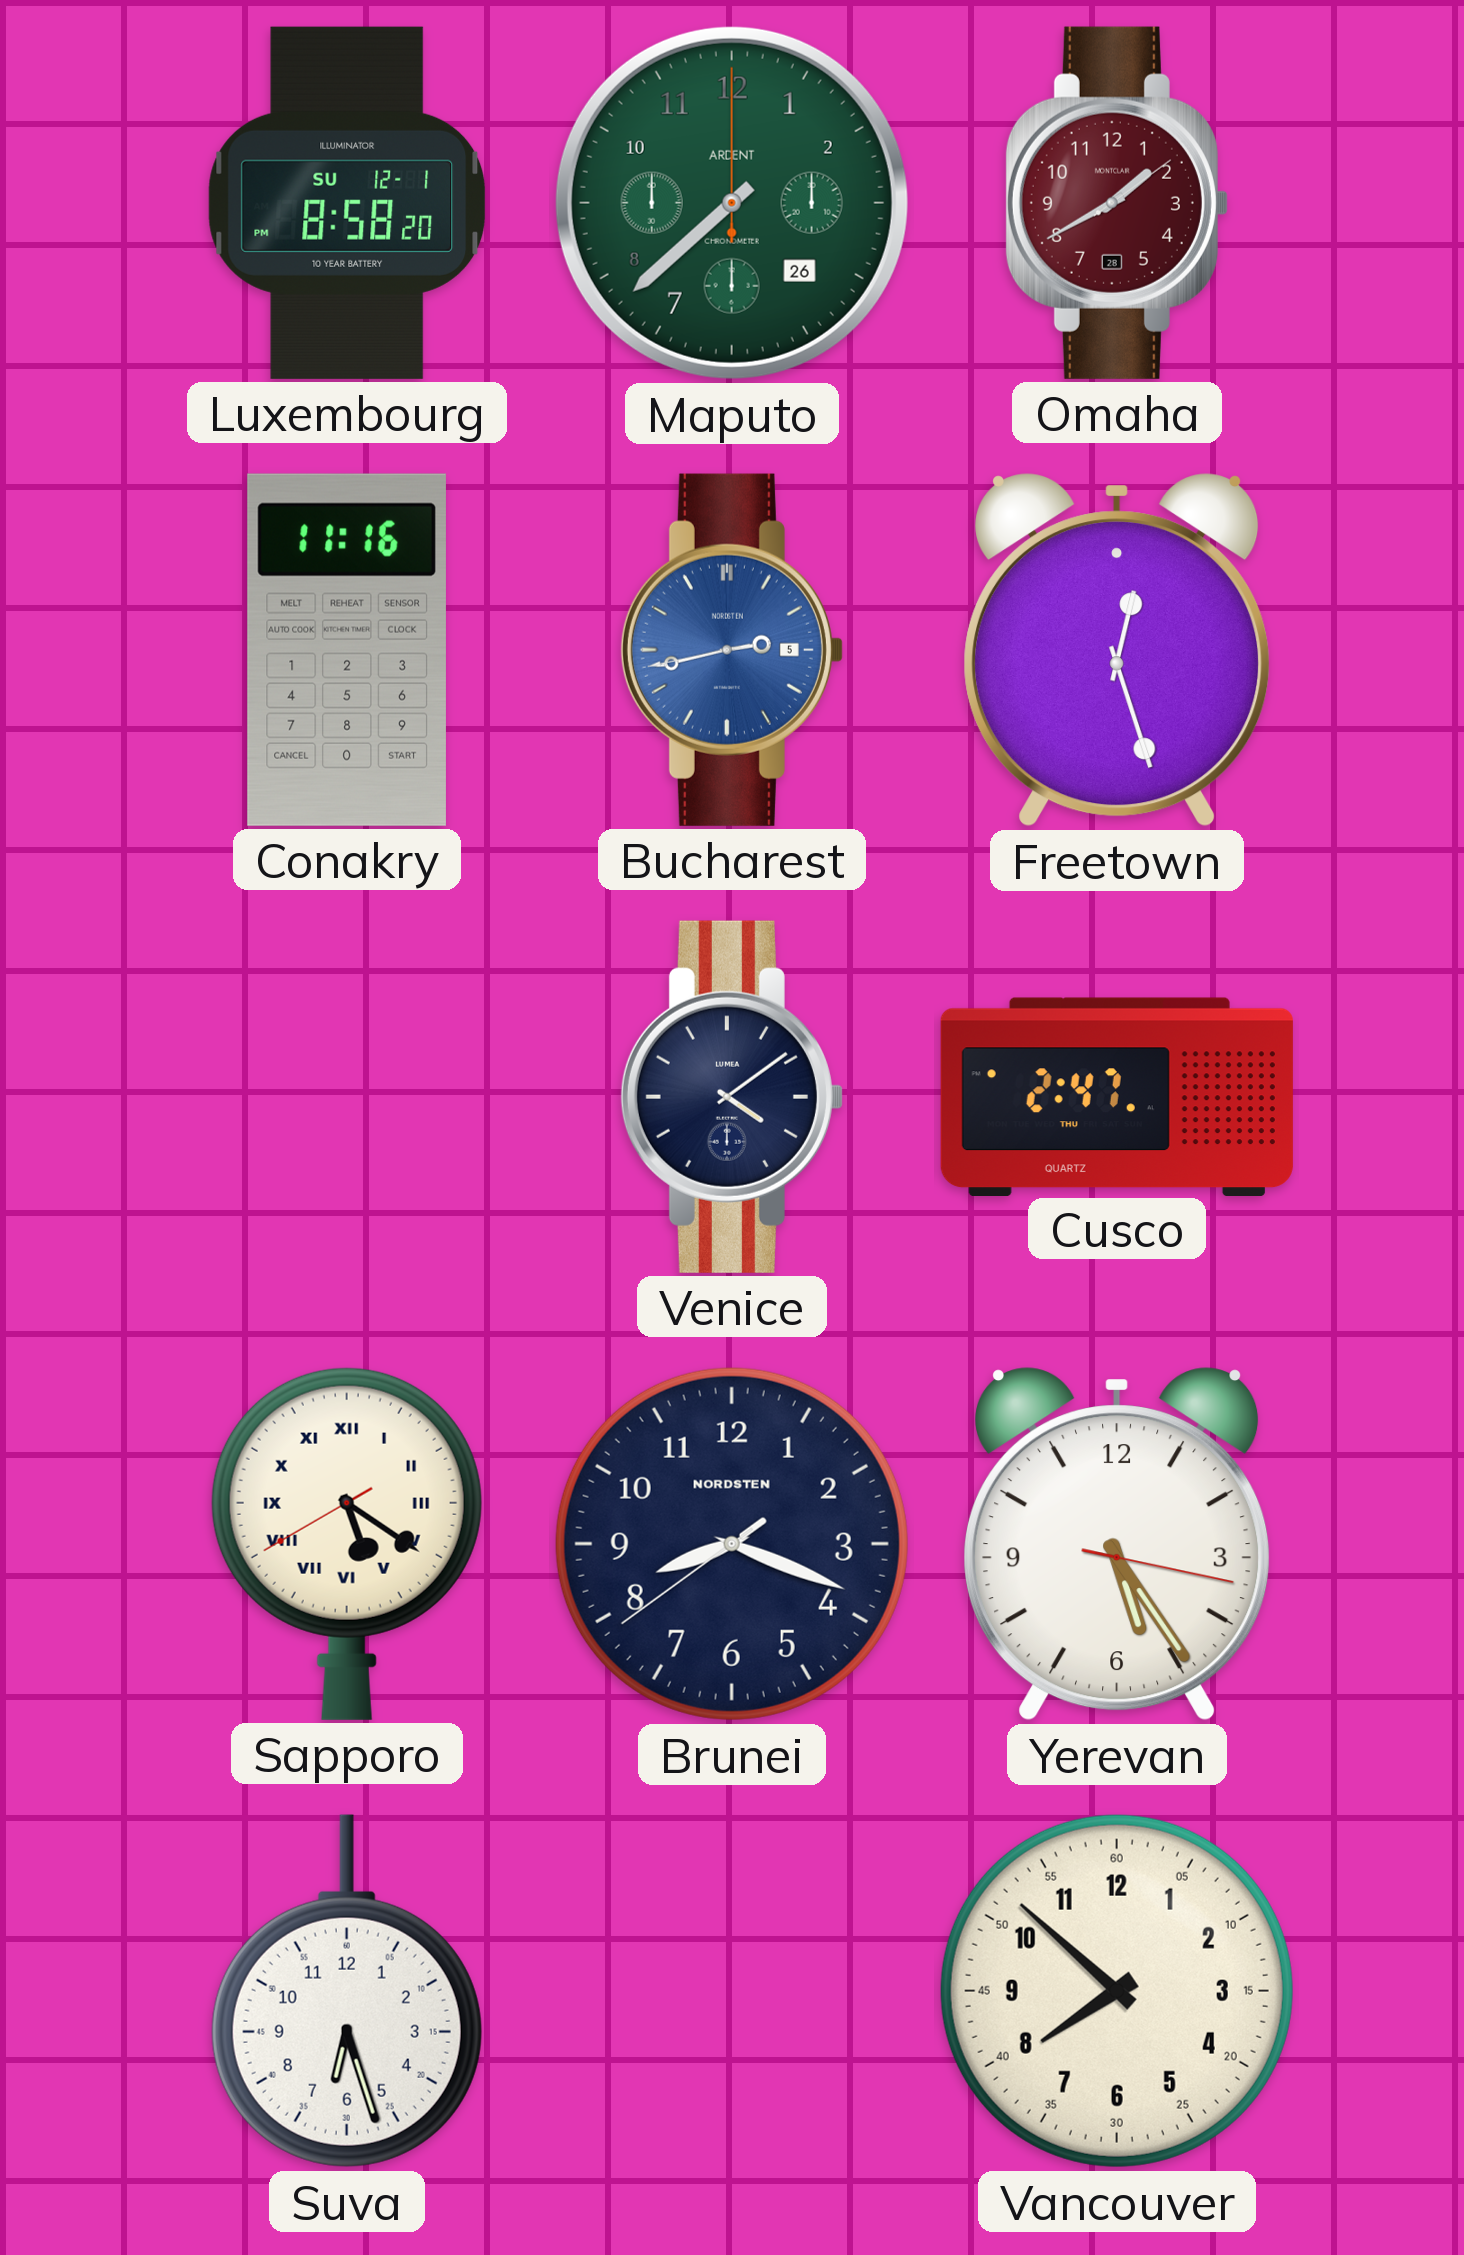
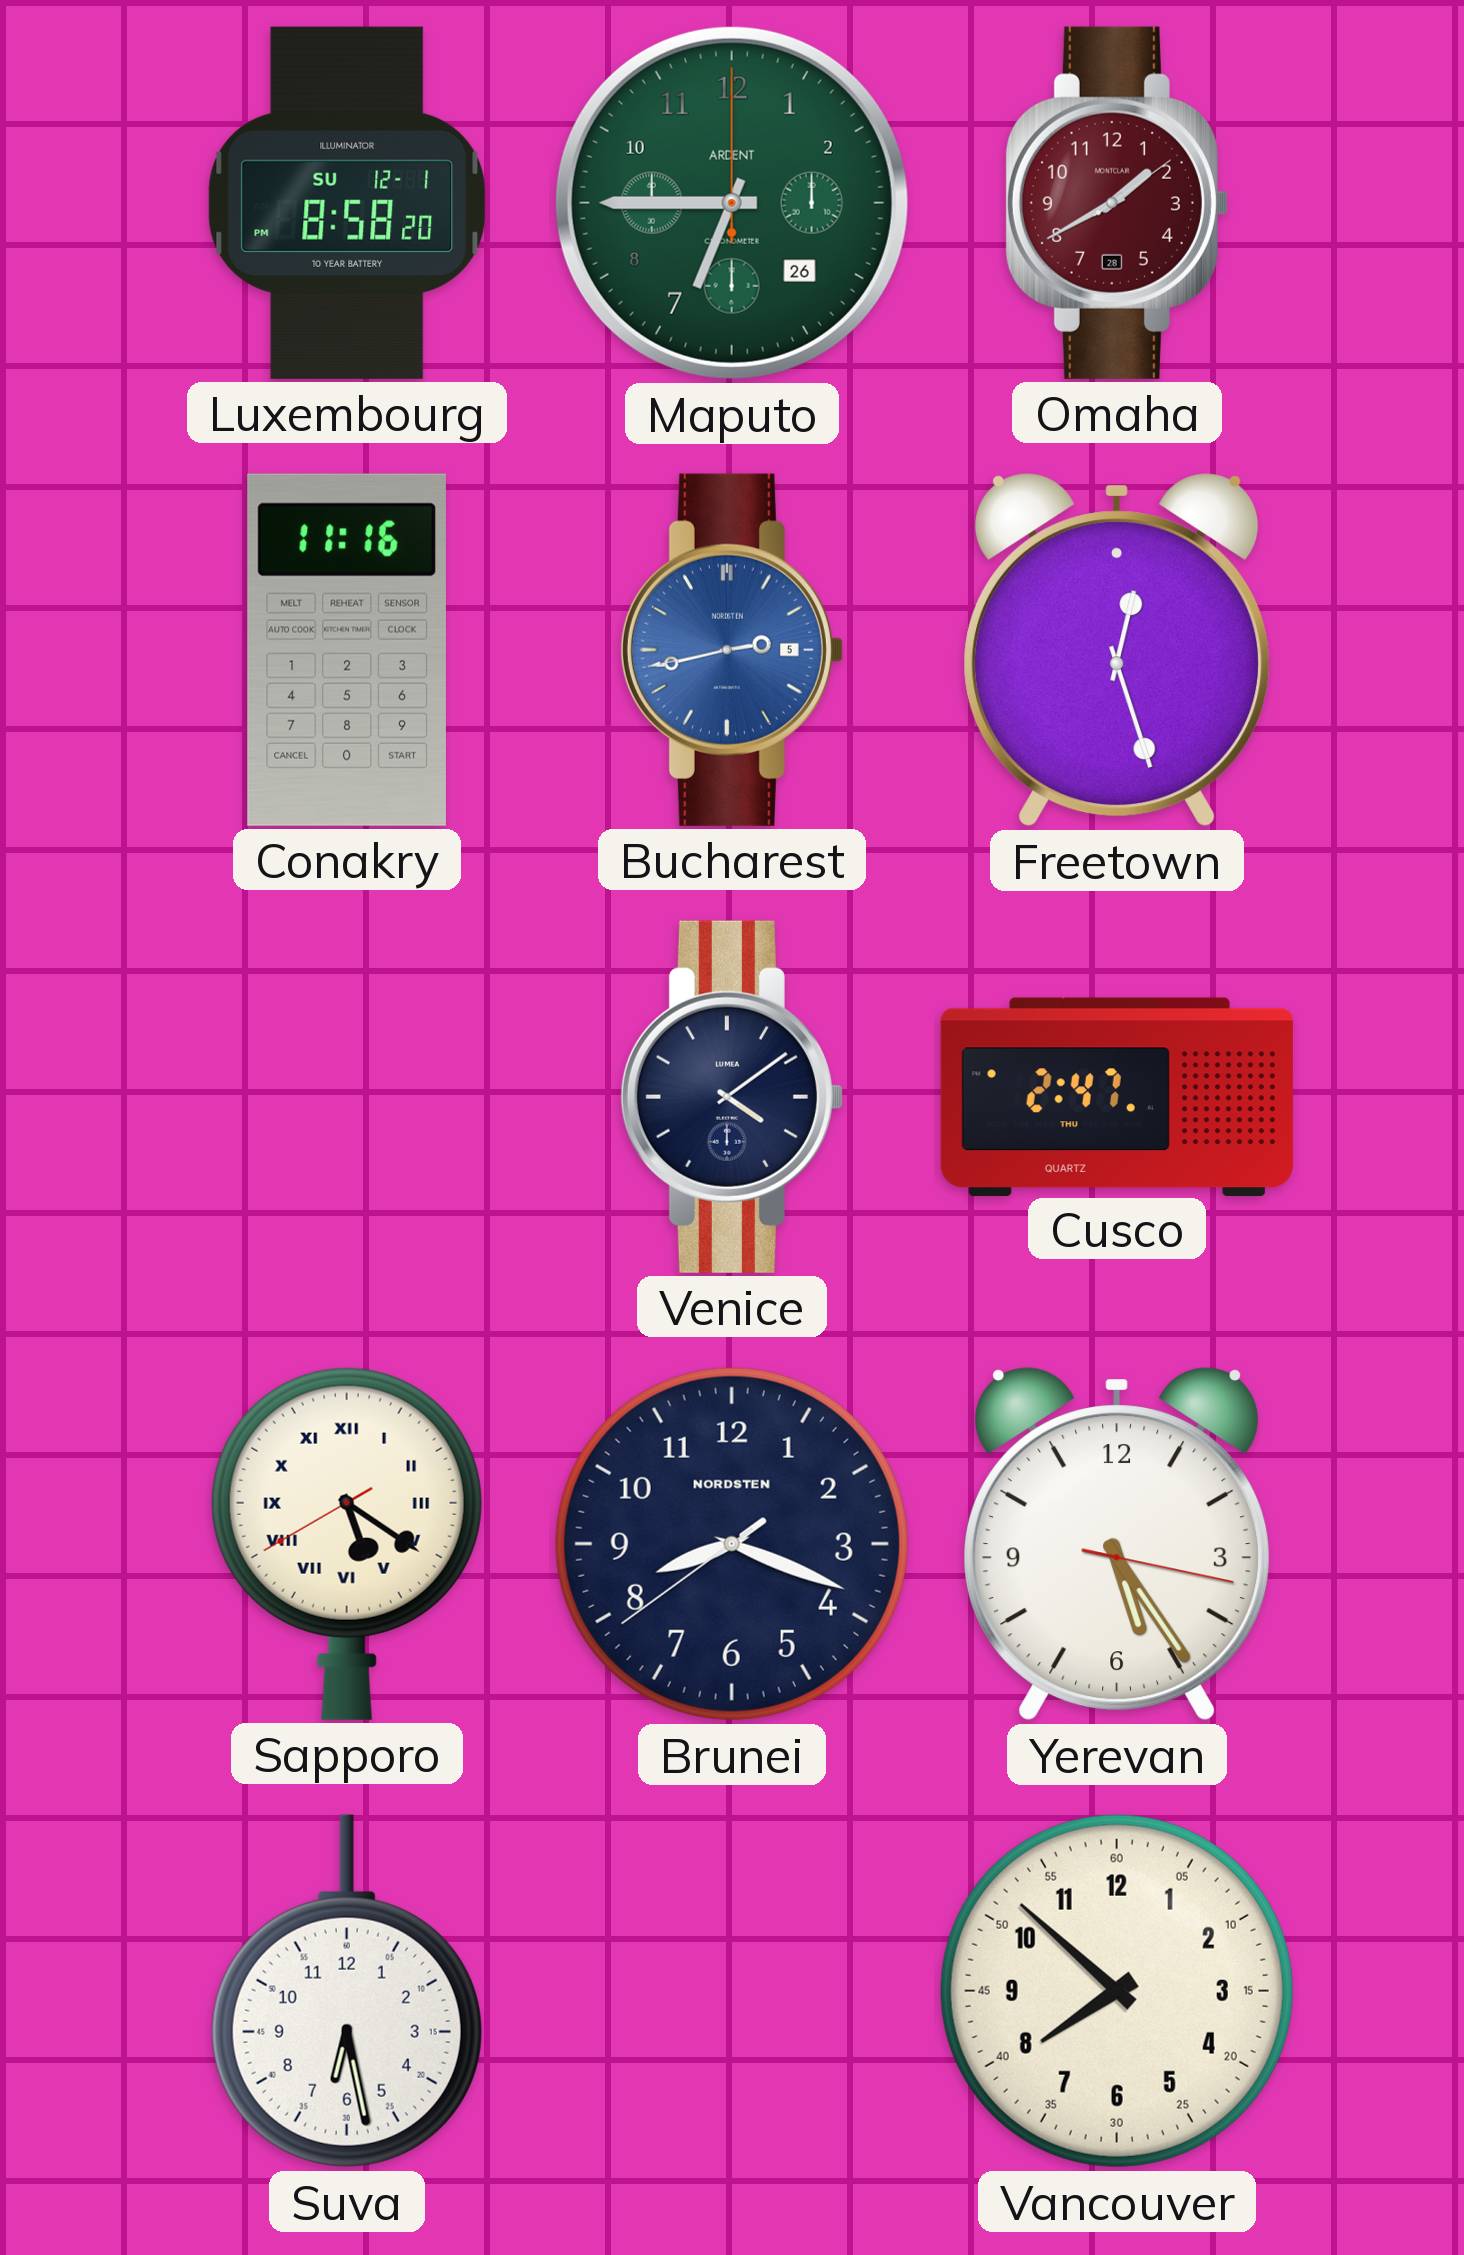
Maputo: 7:38 -> 6:45 (732, 203)
Suva: 6:27 -> 6:28 (347, 1991)
